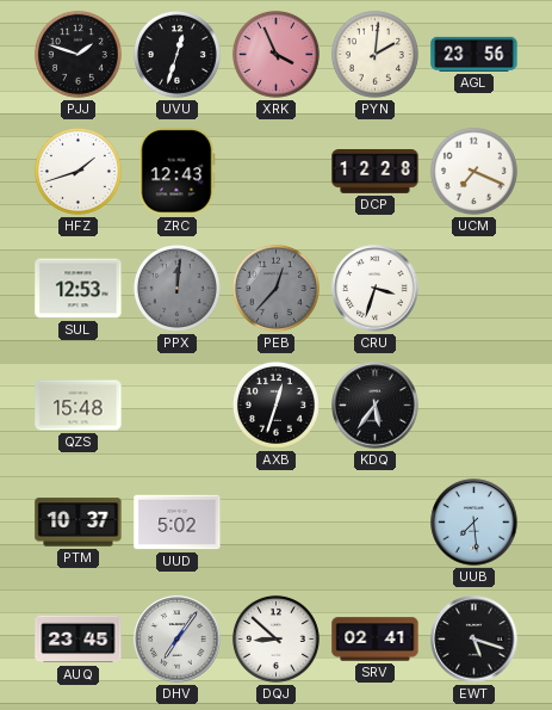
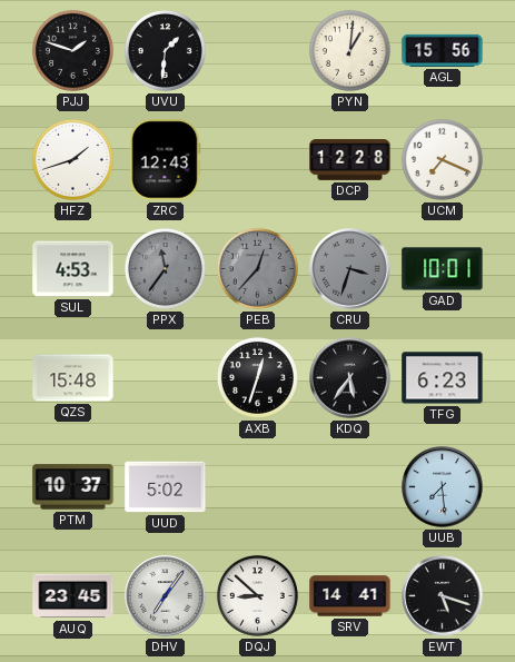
UVU: 12:33 -> 1:31 (165, 50)
XRK: 3:56 -> none (275, 54)
PYN: 2:01 -> 1:01 (349, 50)
AGL: 23:56 -> 15:56 (443, 50)
SUL: 12:53 -> 4:53 (73, 269)
PPX: 12:01 -> 11:36 (165, 268)
CRU dial: white -> grey (350, 269)
GAD: none -> 10:01 (443, 269)
TFG: none -> 6:23 (443, 378)
SRV: 02:41 -> 14:41 (350, 596)
